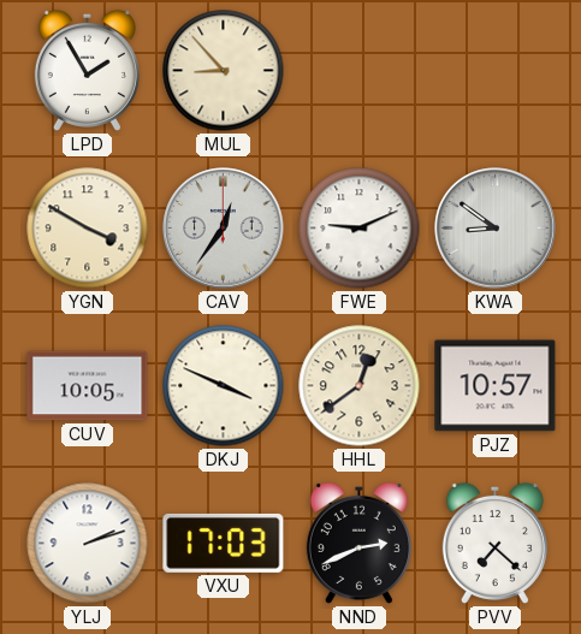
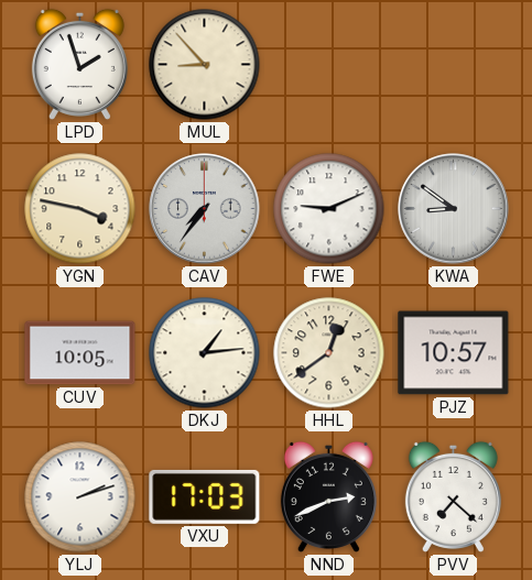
LPD: 1:55 -> 1:57 (79, 64)
YGN: 3:50 -> 3:47 (80, 209)
CAV: 12:36 -> 7:36 (205, 209)
DKJ: 3:49 -> 1:14 (205, 353)
